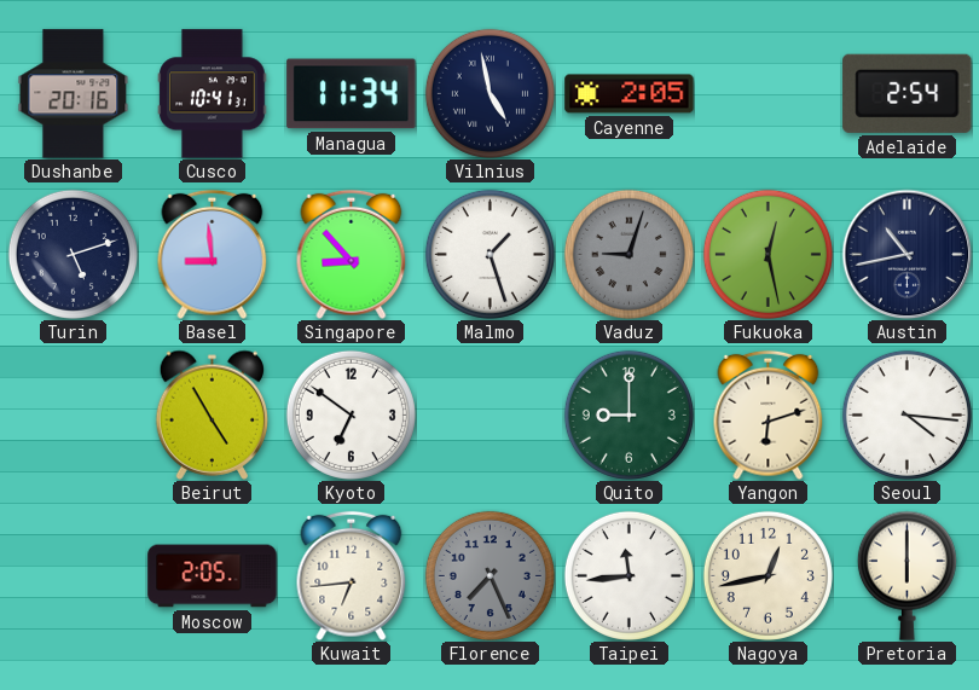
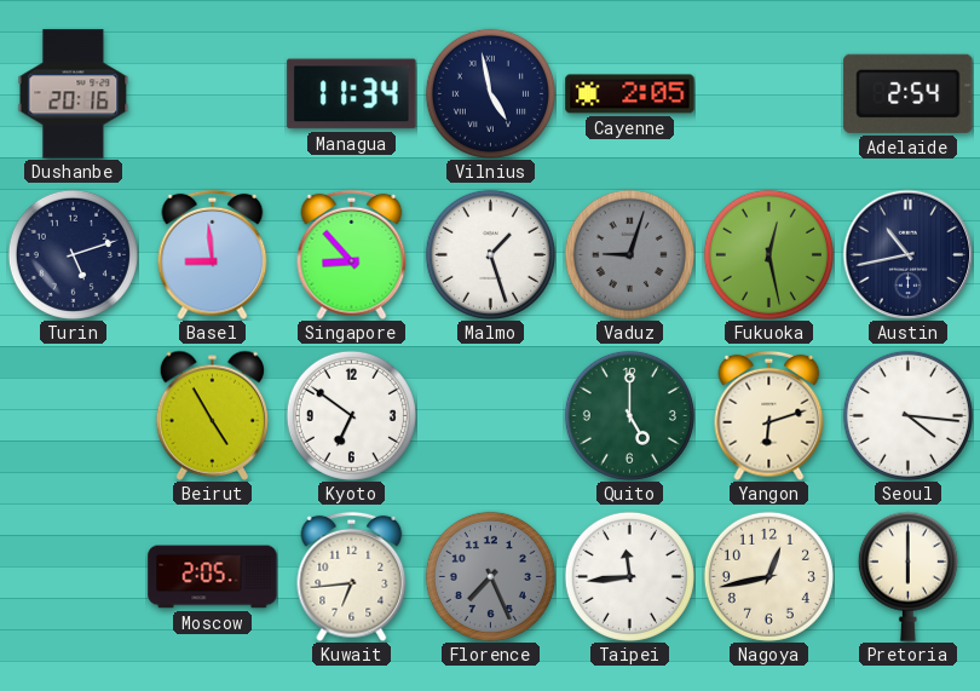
Cusco: 10:41 -> none (213, 94)
Quito: 9:00 -> 5:00 (629, 415)
